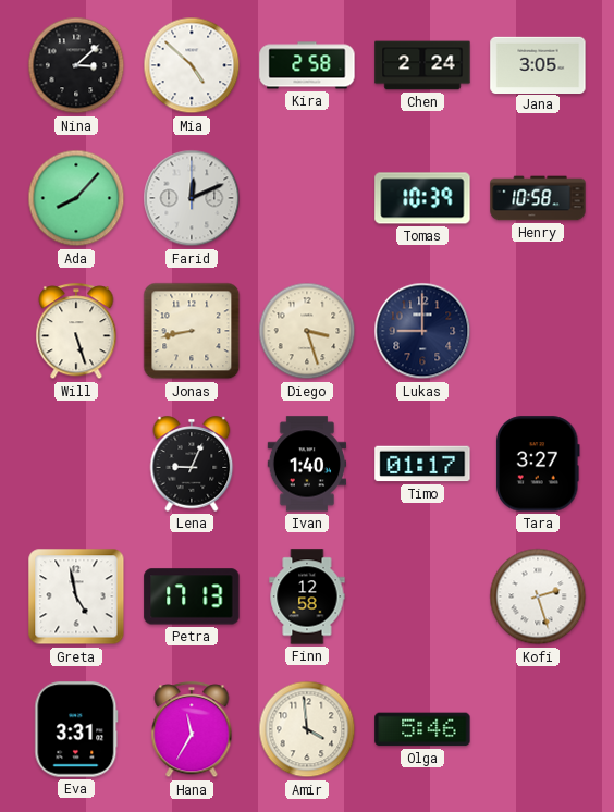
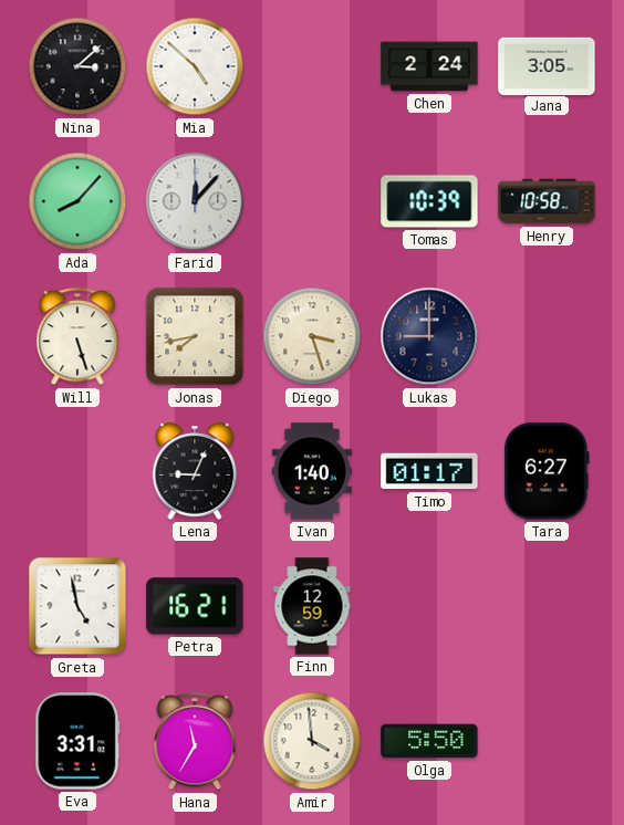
Kira: 2:58 -> none (307, 65)
Farid: 12:11 -> 12:07 (195, 201)
Jonas: 8:43 -> 7:43 (195, 336)
Tara: 3:27 -> 6:27 (547, 471)
Petra: 17:13 -> 16:21 (195, 606)
Finn: 12:58 -> 12:59 (312, 606)
Kofi: 2:27 -> none (538, 596)
Olga: 5:46 -> 5:50 (429, 741)
